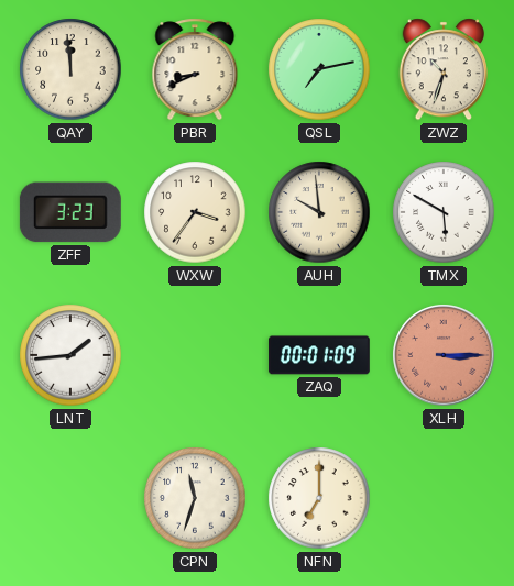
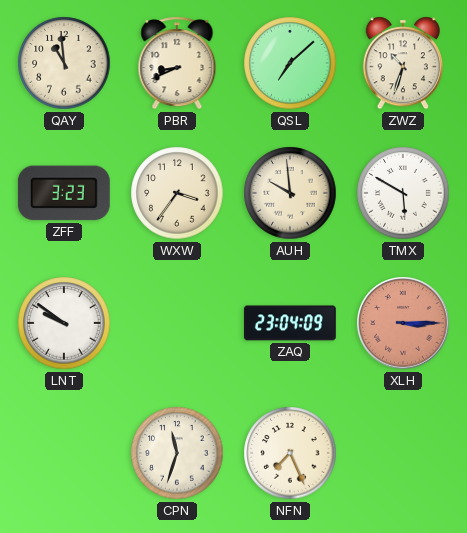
QAY: 11:59 -> 10:59 (64, 63)
QSL: 7:13 -> 7:08 (290, 63)
LNT: 1:44 -> 9:51 (64, 323)
ZAQ: 00:01 -> 23:04 (290, 323)
NFN: 7:00 -> 7:26 (290, 453)
